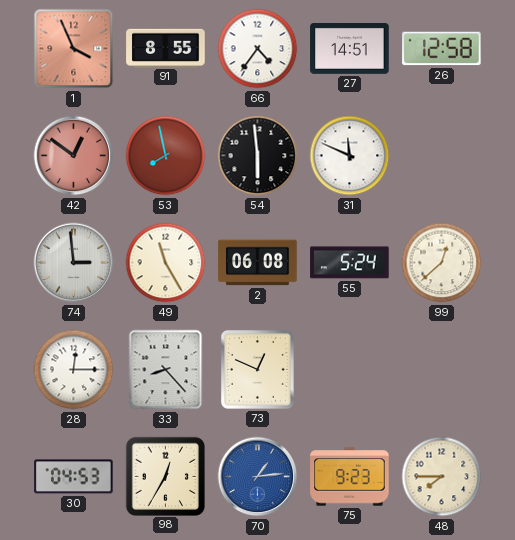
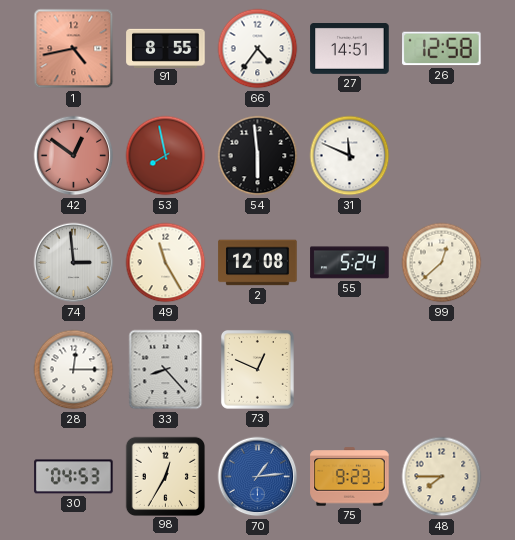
1: 3:56 -> 4:43 (74, 49)
2: 06:08 -> 12:08 (258, 263)
